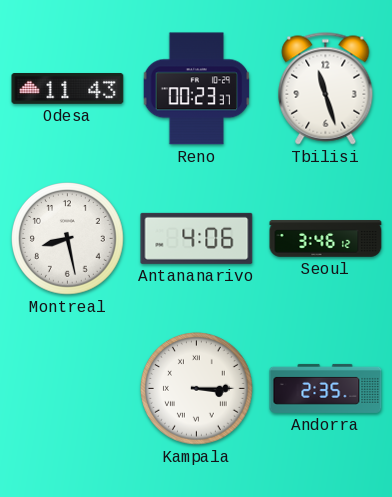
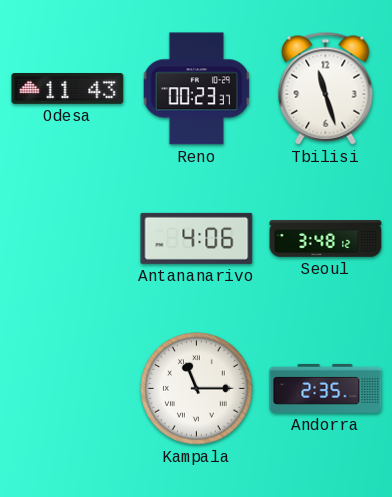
Montreal: 8:28 -> none (68, 239)
Seoul: 3:46 -> 3:48 (326, 239)
Kampala: 3:15 -> 11:15 (197, 389)
